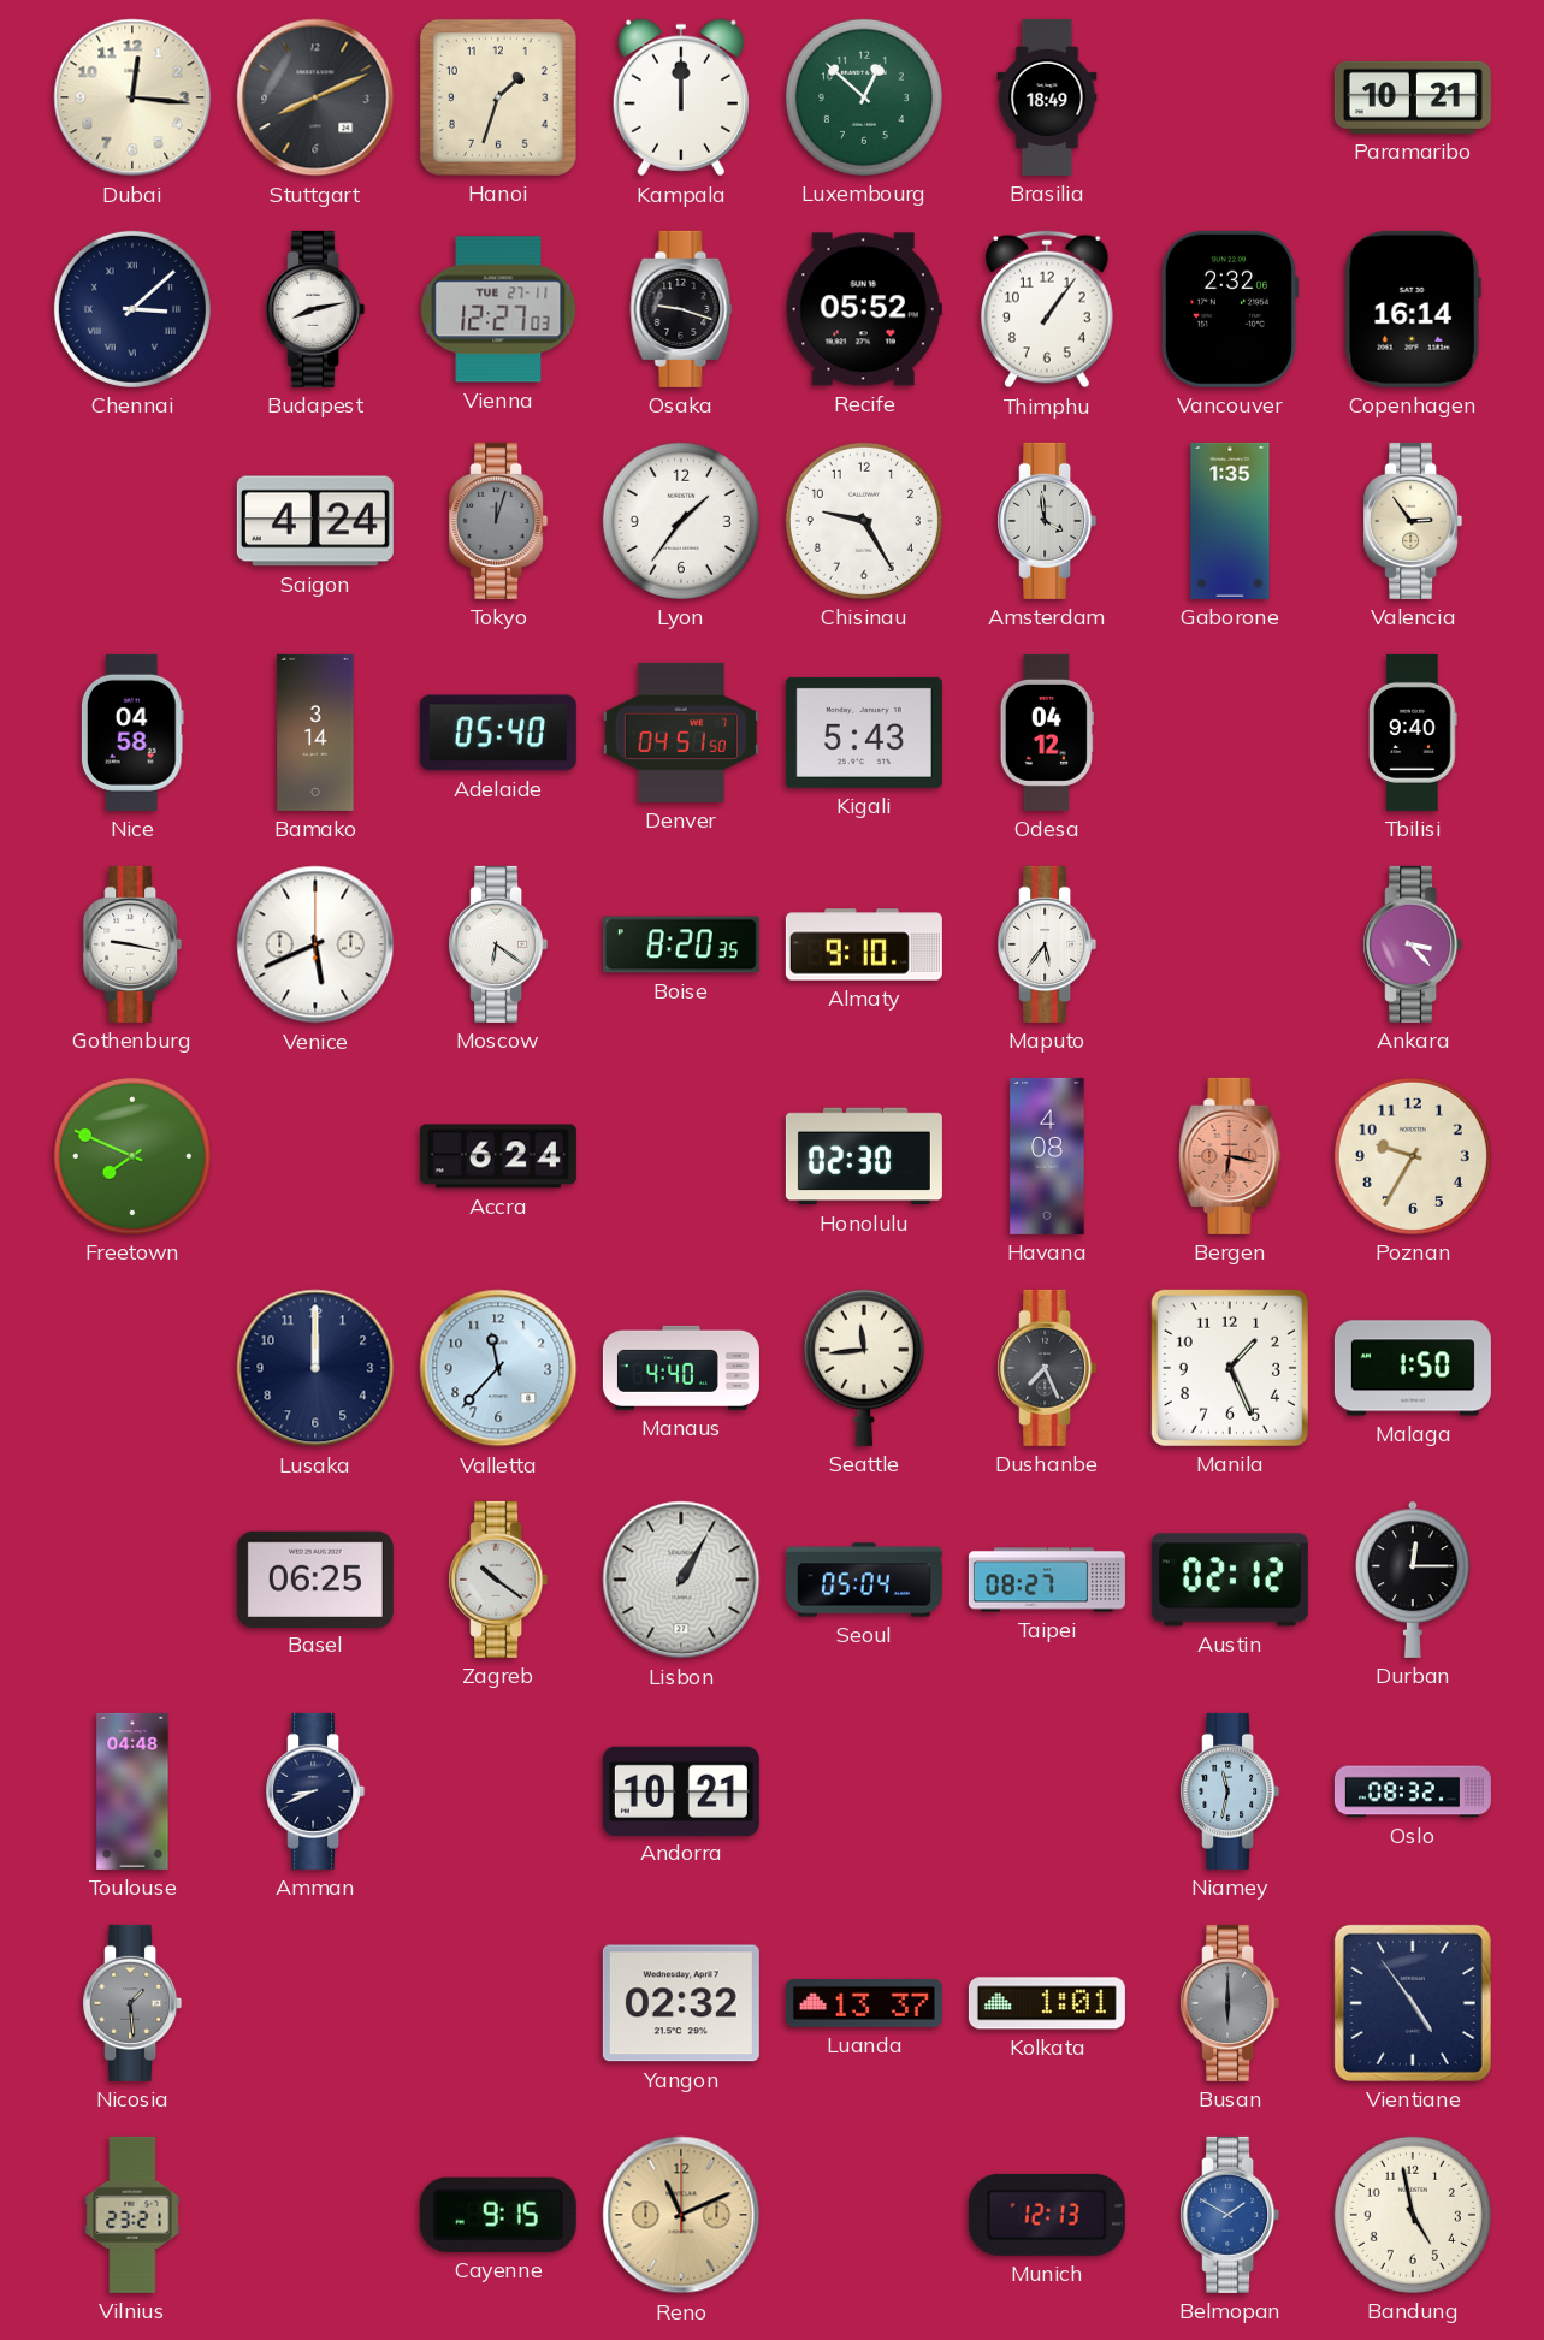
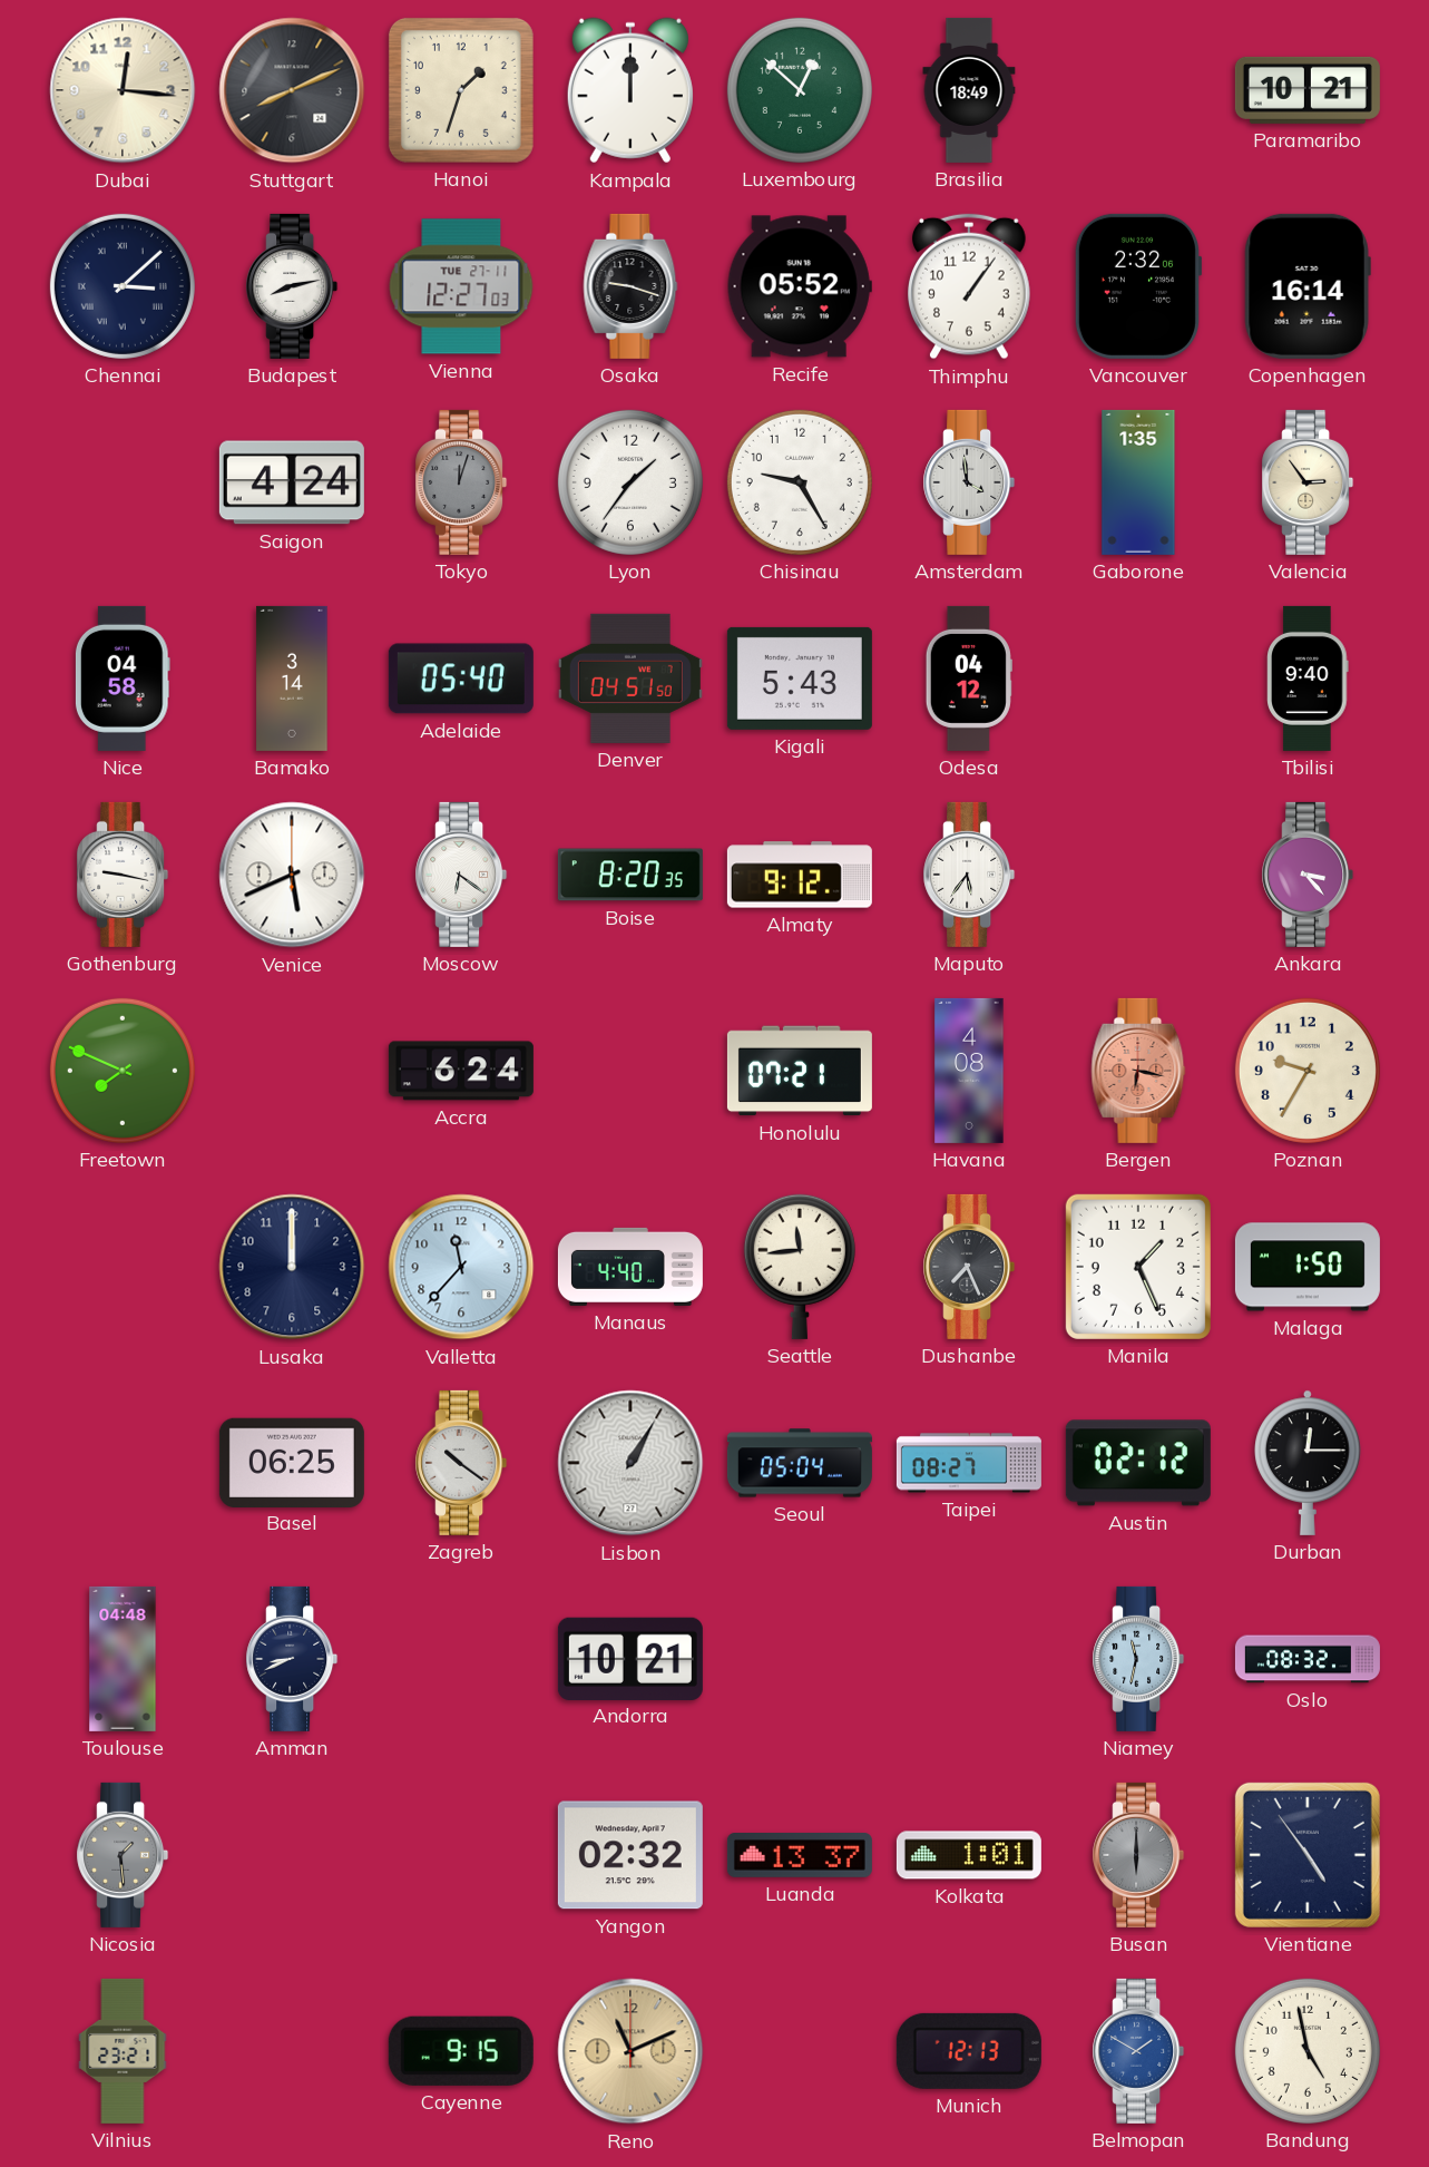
Almaty: 9:10 -> 9:12 (800, 875)
Honolulu: 02:30 -> 07:21 (800, 1071)
